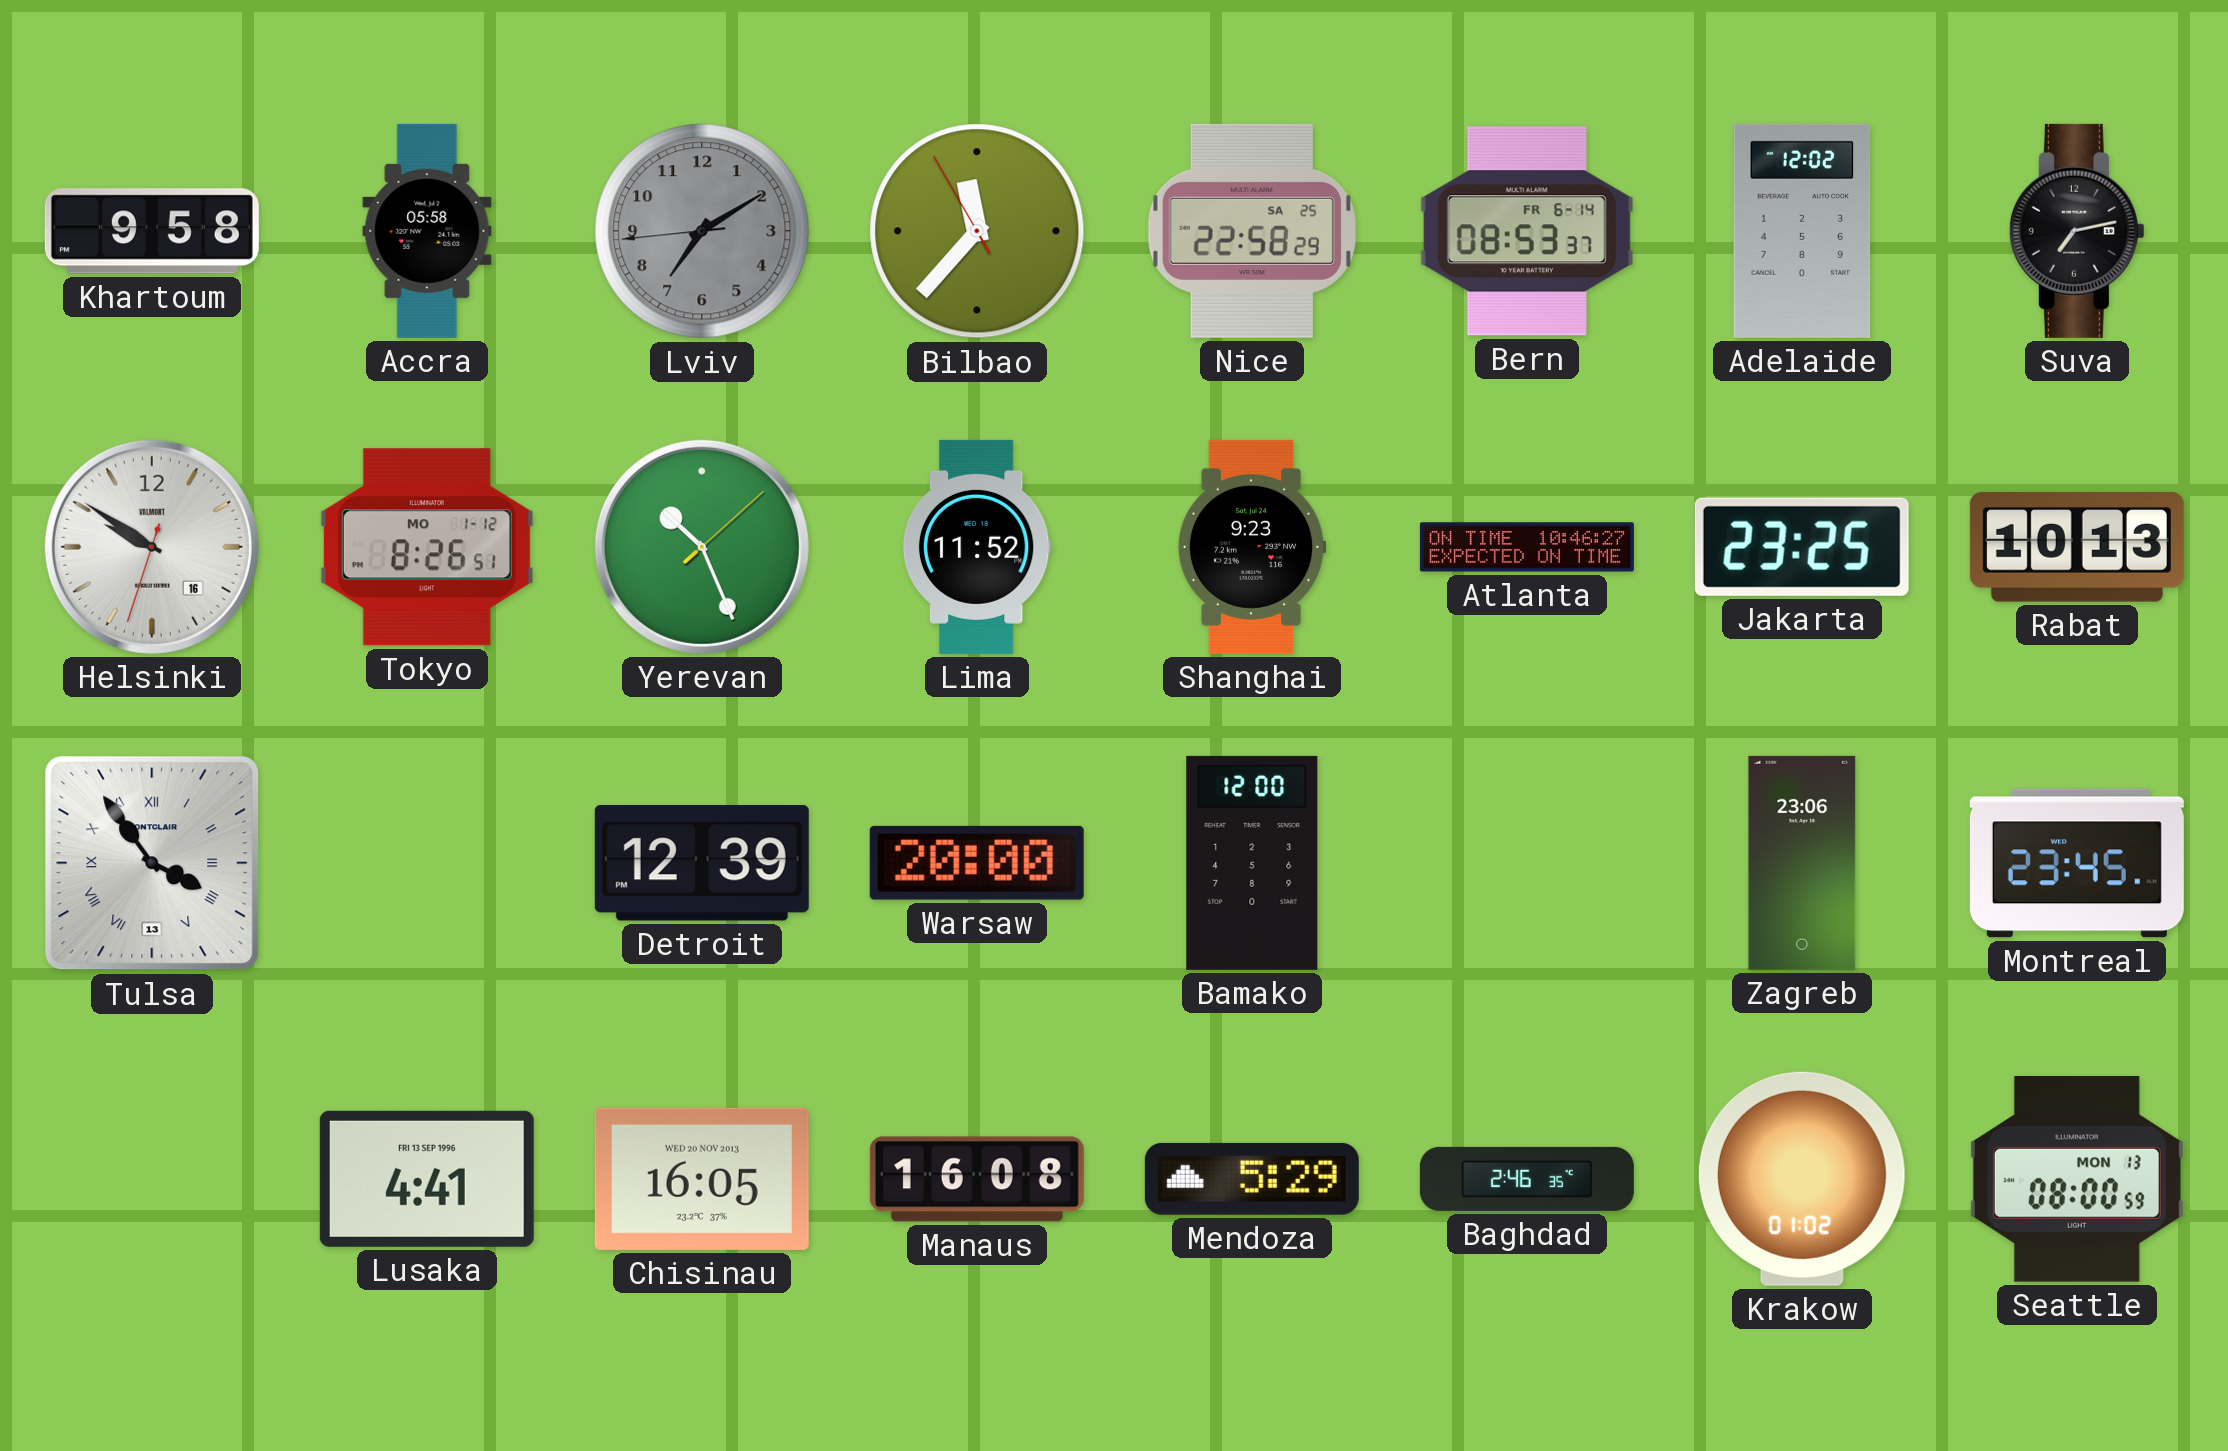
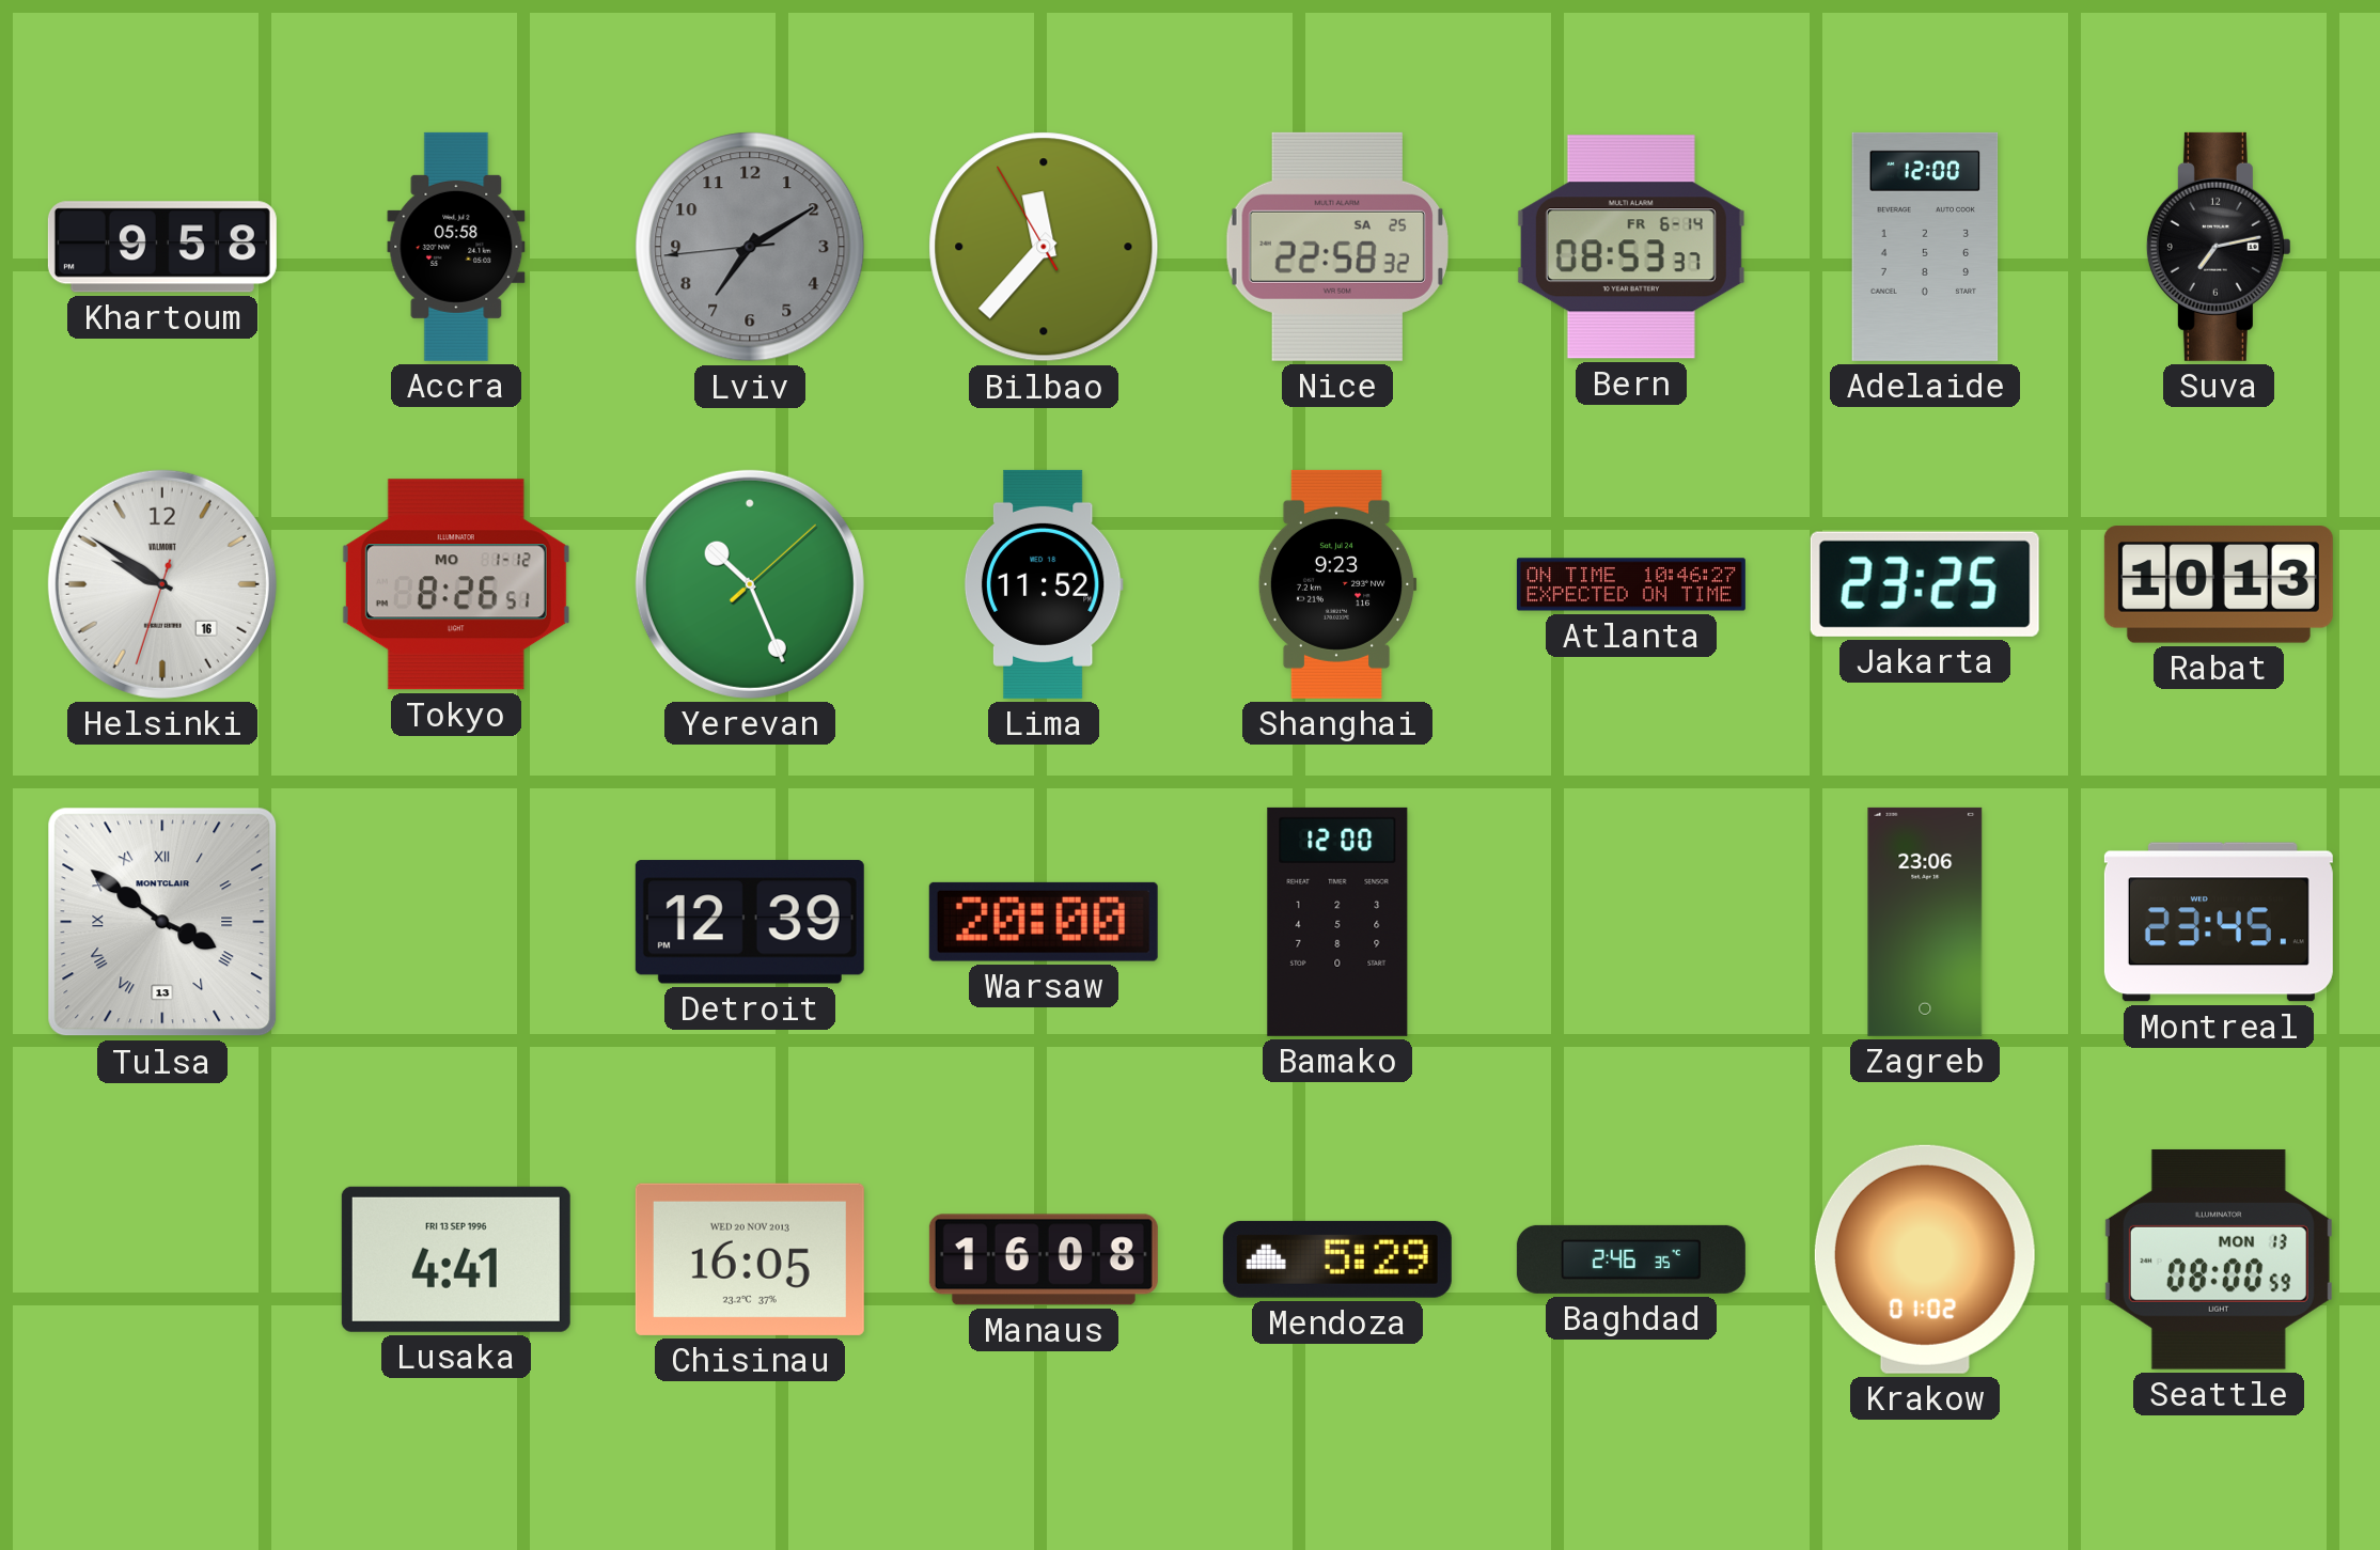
Nice: 22:58:29 -> 22:58:32 (1337, 247)
Adelaide: 12:02 -> 12:00 (1925, 247)
Tulsa: 3:54 -> 3:51 (162, 922)
